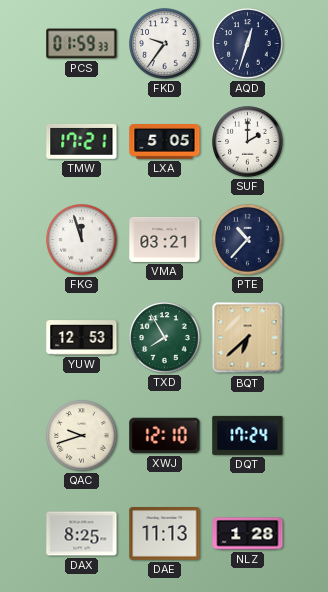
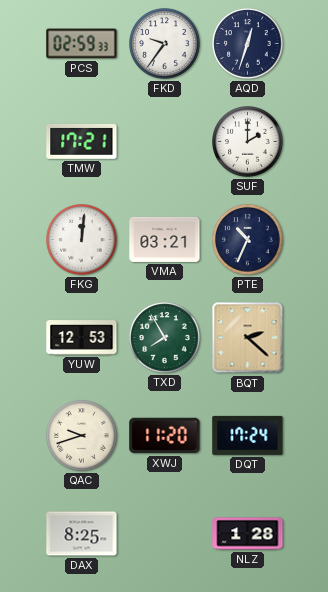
PCS: 01:59 -> 02:59 (82, 44)
LXA: 5:05 -> none (165, 142)
FKG: 11:57 -> 12:01 (82, 240)
PTE: 10:37 -> 10:34 (248, 240)
BQT: 6:38 -> 2:22 (248, 338)
XWJ: 12:10 -> 11:20 (165, 436)
DAE: 11:13 -> none (165, 534)
